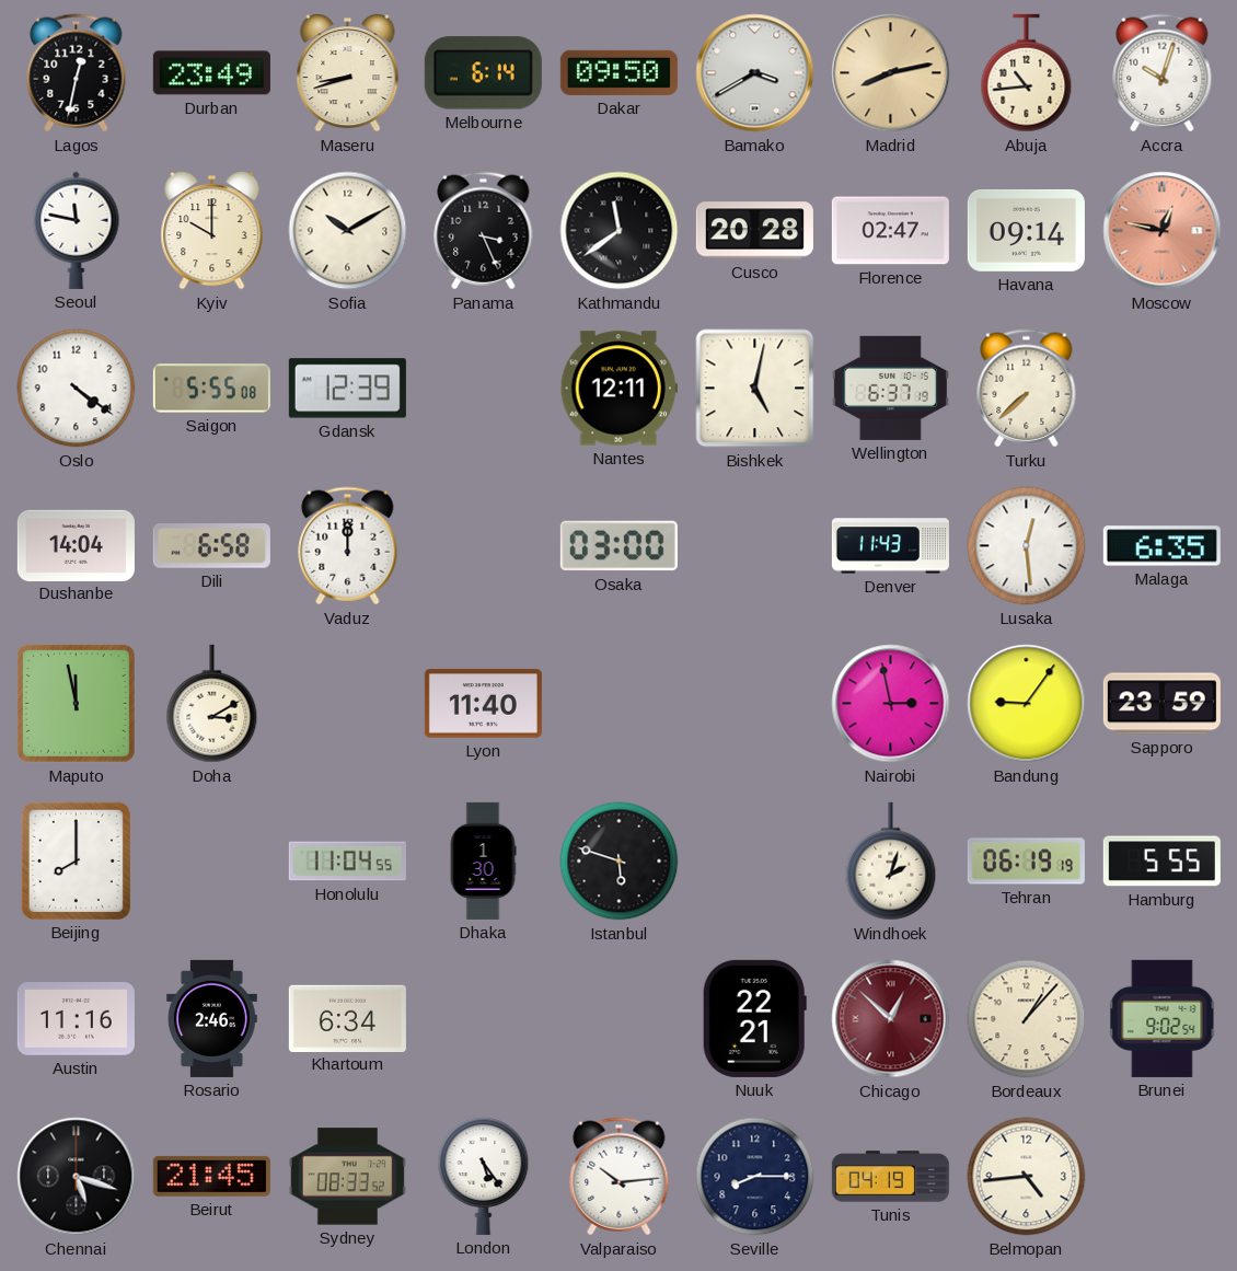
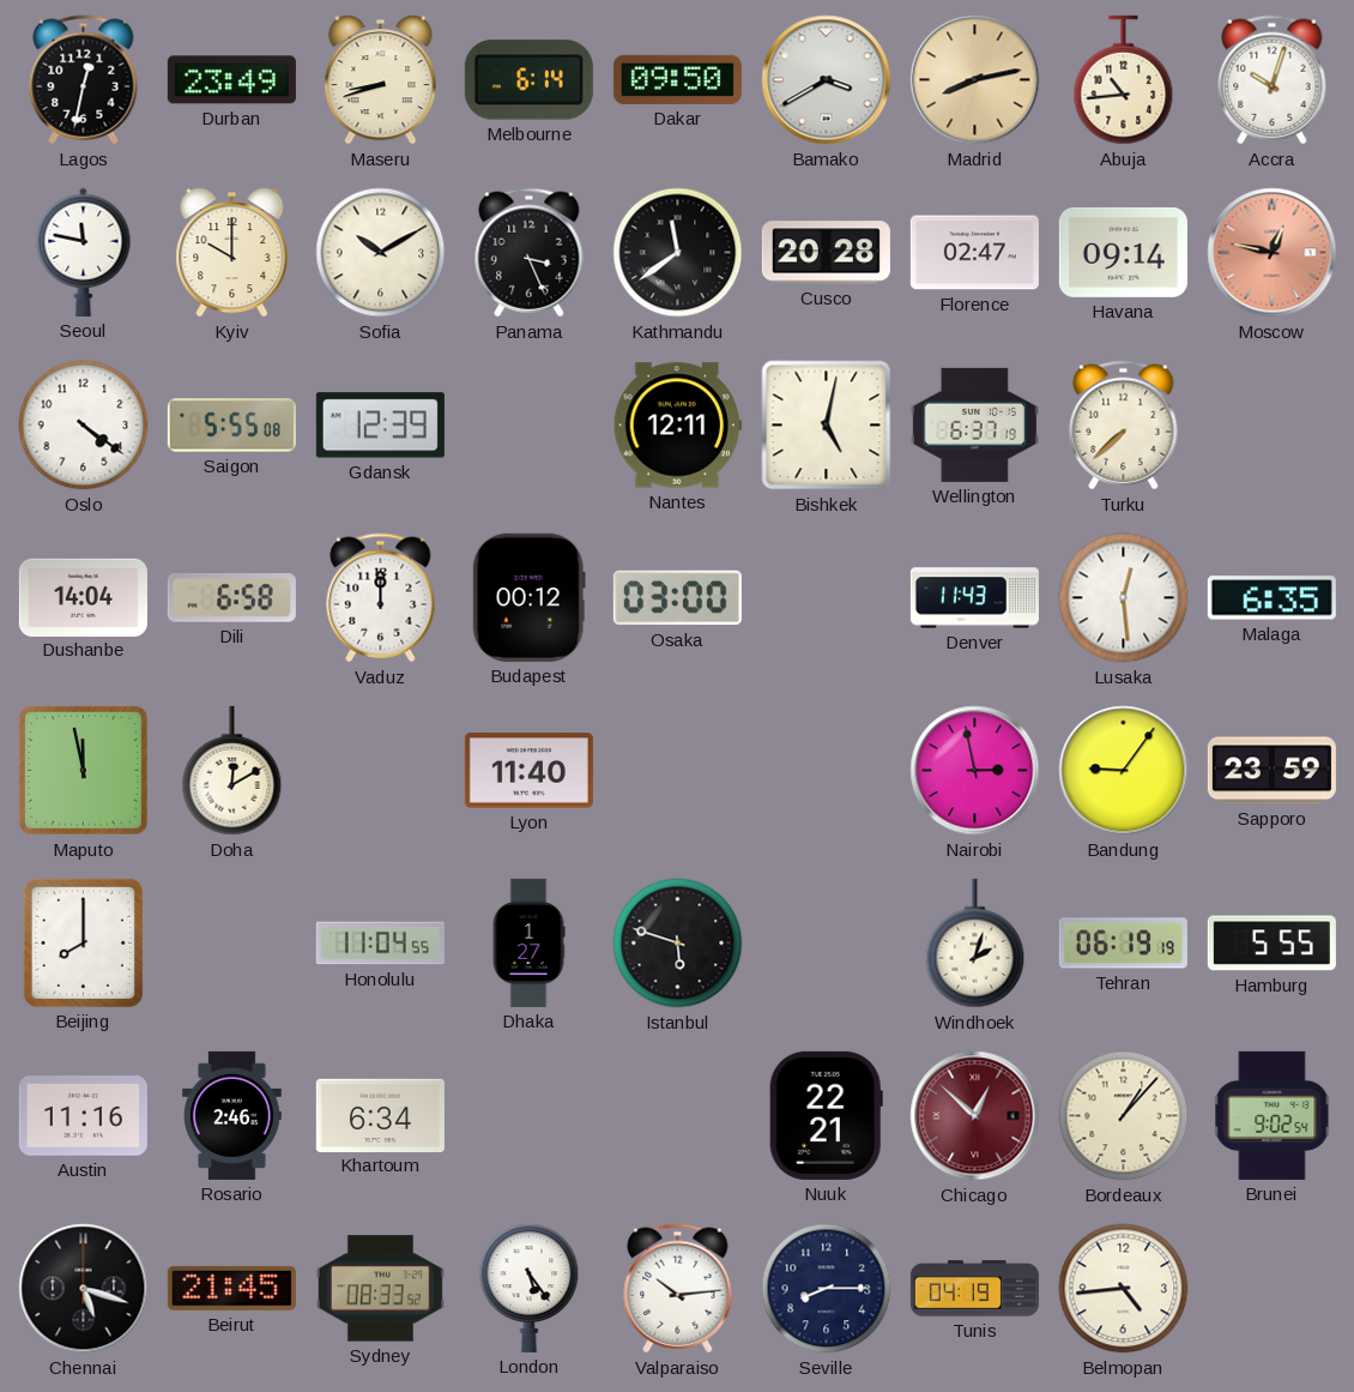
Budapest: none -> 00:12 (528, 597)
Doha: 3:10 -> 12:10 (232, 771)
Dhaka: 1:30 -> 1:27 (528, 942)
